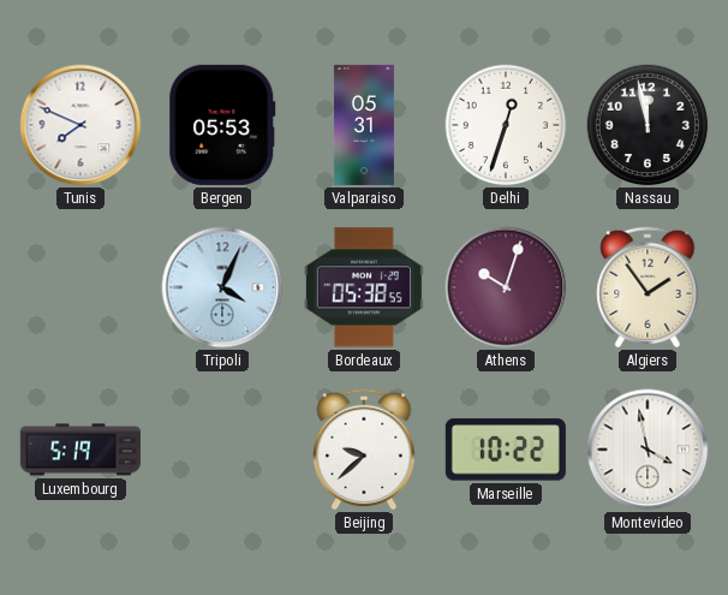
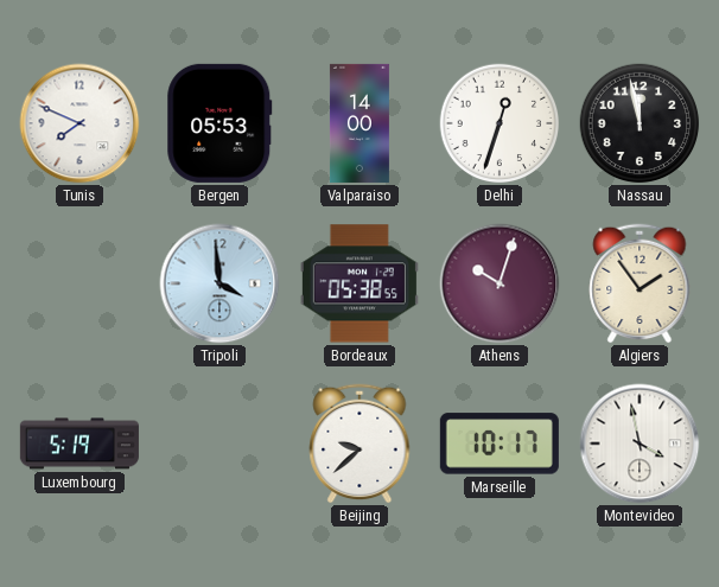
Valparaiso: 05:31 -> 14:00 (359, 123)
Tripoli: 4:04 -> 3:59 (219, 283)
Marseille: 10:22 -> 10:17 (500, 444)
